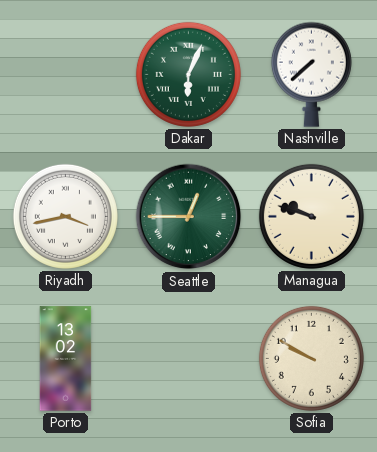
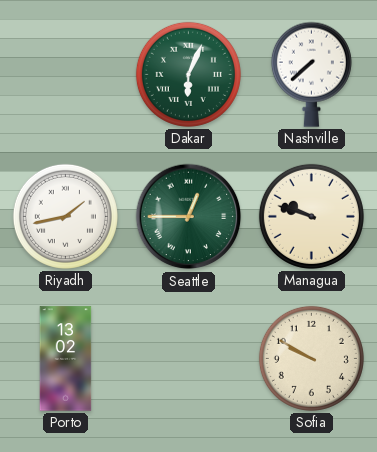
Riyadh: 3:43 -> 1:43 (65, 216)
